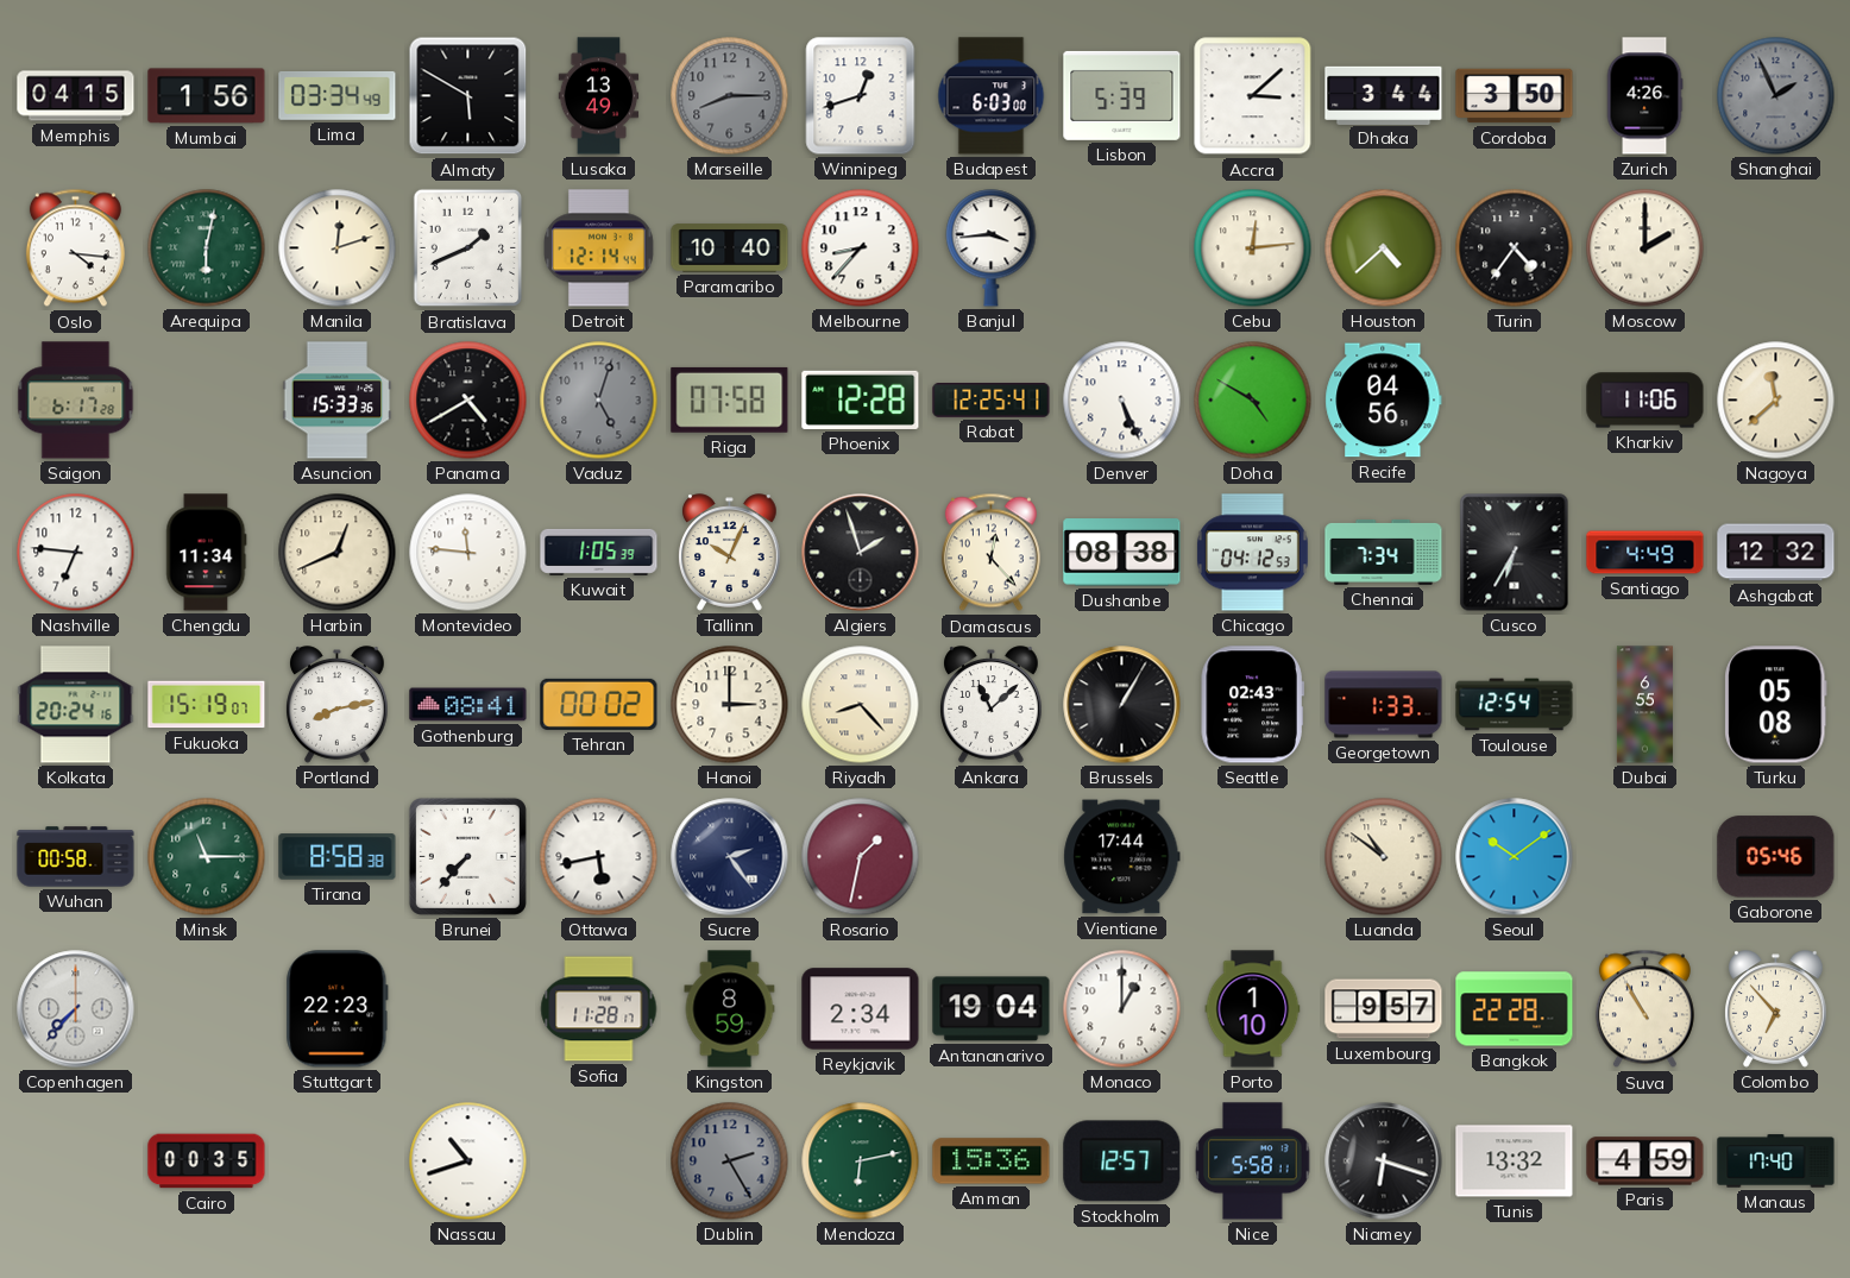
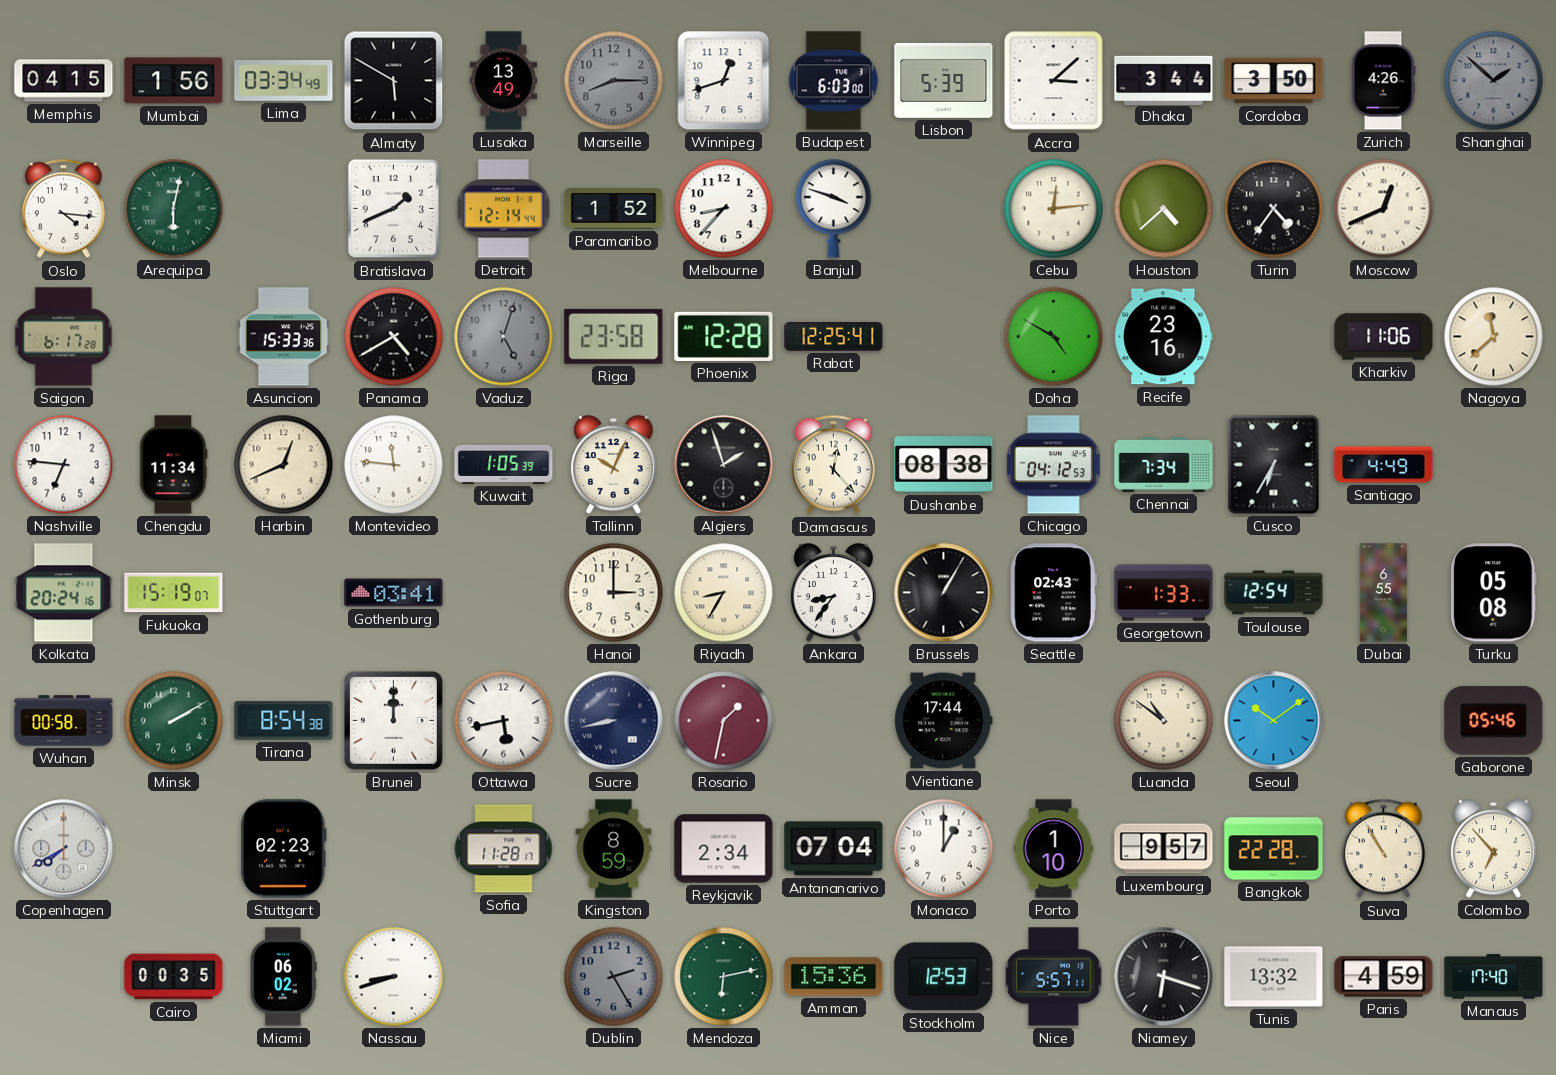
Shanghai: 1:56 -> 1:52 (1494, 81)
Manila: 12:12 -> none (338, 248)
Paramaribo: 10:40 -> 1:52 (614, 209)
Banjul: 3:44 -> 3:48 (834, 209)
Moscow: 2:00 -> 12:41 (1384, 209)
Riga: 07:58 -> 23:58 (614, 336)
Denver: 5:26 -> none (1122, 401)
Recife: 04:56 -> 23:16 (1164, 337)
Ashgabat: 12:32 -> none (1776, 553)
Portland: 8:13 -> none (338, 705)
Gothenburg: 08:41 -> 03:41 (394, 593)
Tehran: 00:02 -> none (599, 704)
Riyadh: 8:23 -> 8:35 (724, 593)
Ankara: 11:08 -> 8:36 (834, 593)
Minsk: 11:15 -> 2:10 (174, 721)
Tirana: 8:58 -> 8:54 (284, 721)
Brunei: 7:37 -> 12:00 (393, 720)
Sucre: 2:24 -> 8:43 (614, 721)
Copenhagen: 7:37 -> 7:40 (64, 849)
Stuttgart: 22:23 -> 02:23 (284, 849)
Antananarivo: 19:04 -> 07:04 (834, 849)
Miami: none -> 06:02 (283, 977)
Nassau: 10:42 -> 8:42 (394, 977)
Stockholm: 12:57 -> 12:53 (944, 977)
Nice: 5:58 -> 5:57 (1054, 977)
